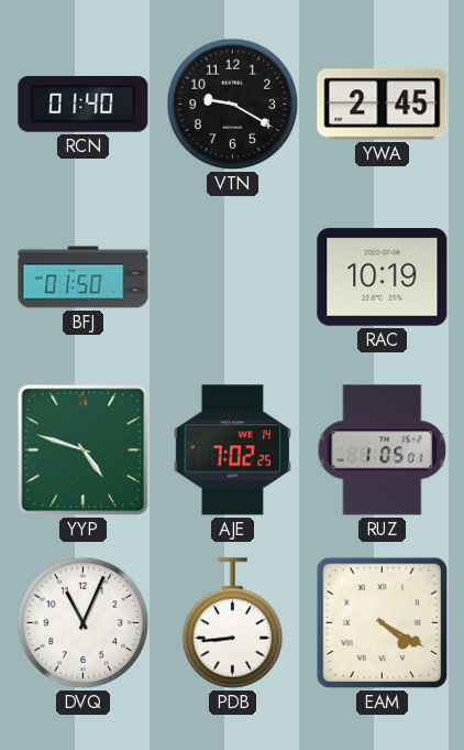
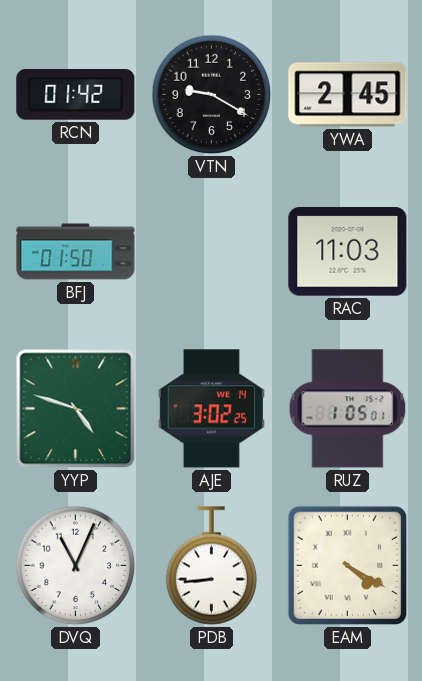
RCN: 01:40 -> 01:42 (76, 95)
RAC: 10:19 -> 11:03 (348, 252)
AJE: 7:02 -> 3:02 (211, 409)
